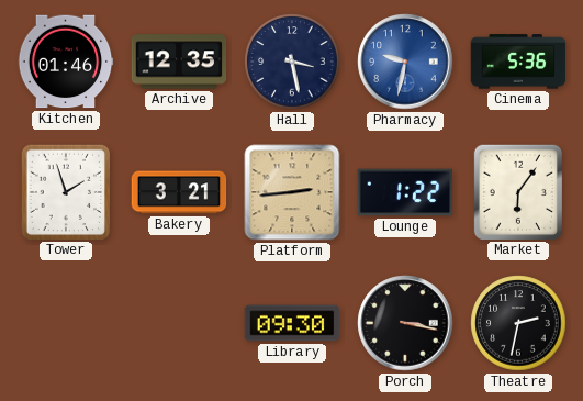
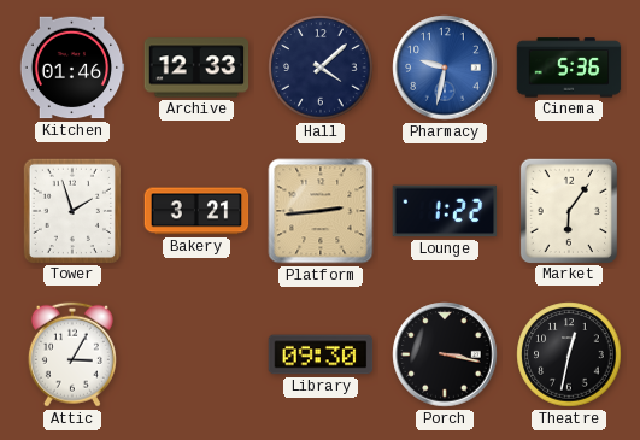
Archive: 12:35 -> 12:33 (196, 68)
Hall: 3:28 -> 4:08 (321, 68)
Attic: none -> 3:05 (72, 354)
Theatre: 2:32 -> 12:32 (569, 354)
